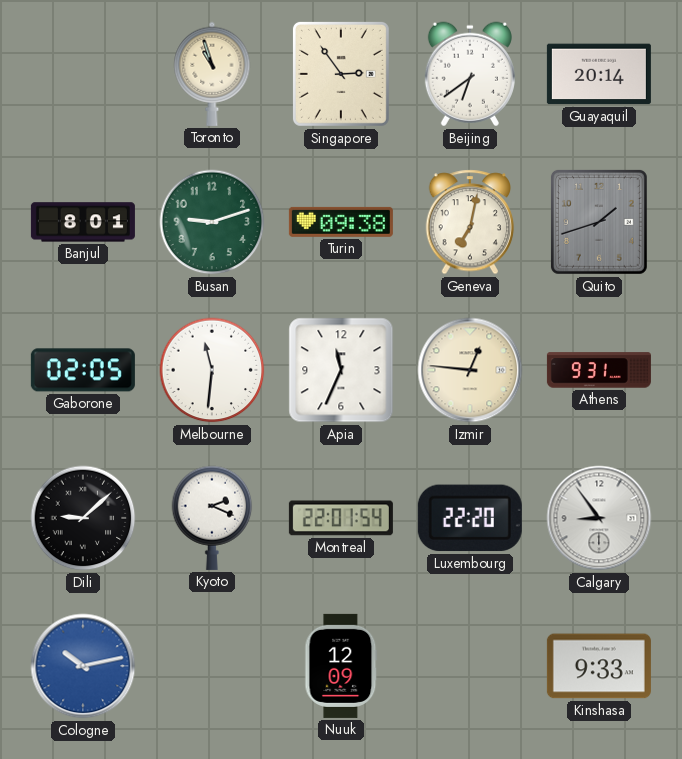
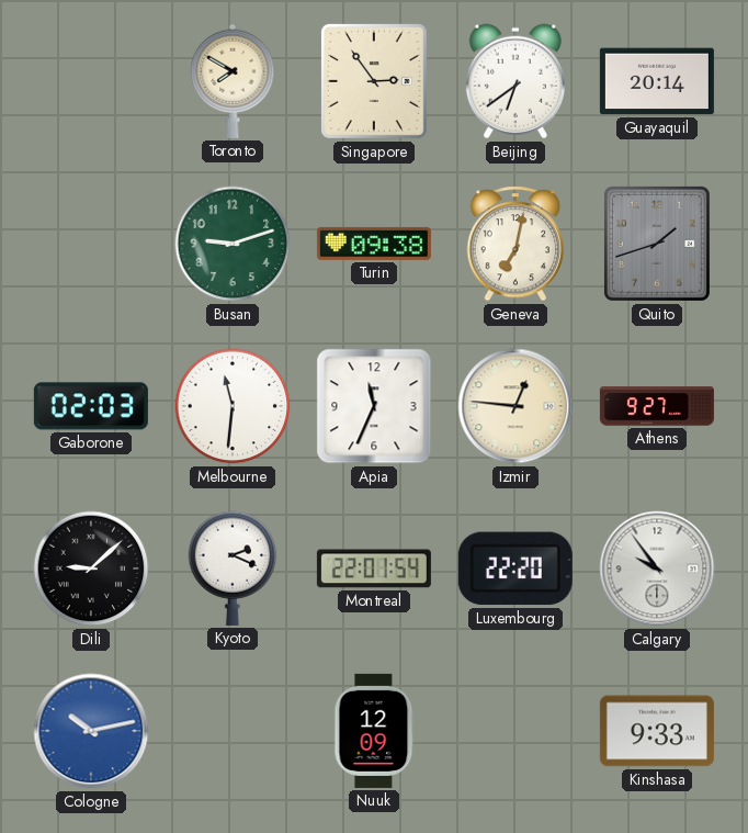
Toronto: 10:57 -> 7:50 (233, 81)
Banjul: 8:01 -> none (83, 222)
Gaborone: 02:05 -> 02:03 (91, 406)
Athens: 9:31 -> 9:27 (657, 406)
Calgary: 8:54 -> 9:54 (657, 569)
